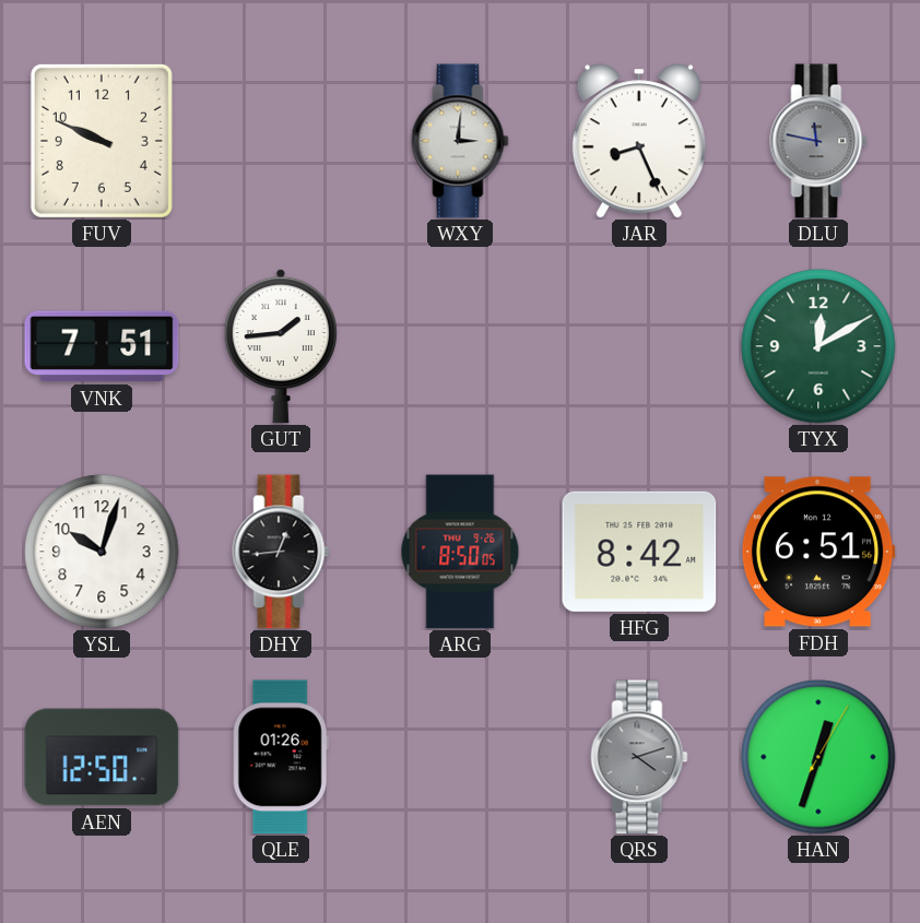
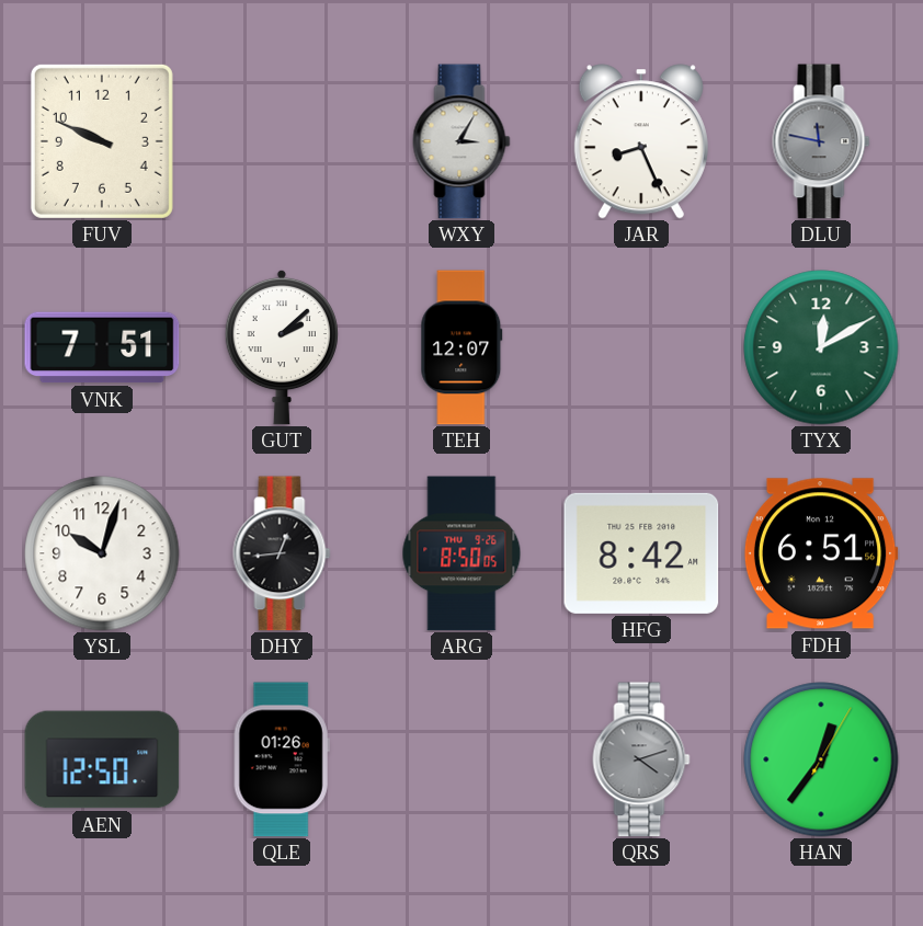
WXY: 3:01 -> 3:05 (461, 141)
GUT: 1:44 -> 2:08 (282, 347)
TEH: none -> 12:07 (461, 347)
HAN: 12:33 -> 12:36 (821, 759)
